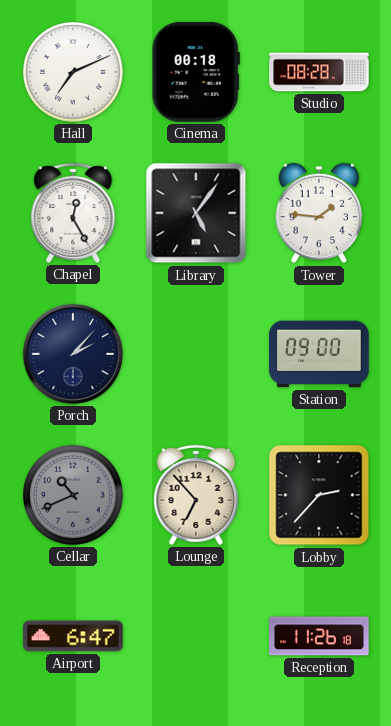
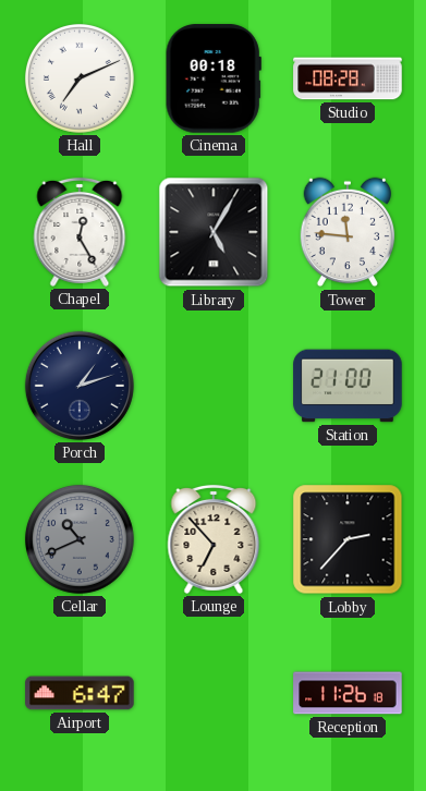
Library: 5:06 -> 5:05 (214, 232)
Tower: 1:46 -> 11:46 (348, 232)
Porch: 2:07 -> 1:12 (80, 386)
Station: 09:00 -> 21:00 (348, 386)
